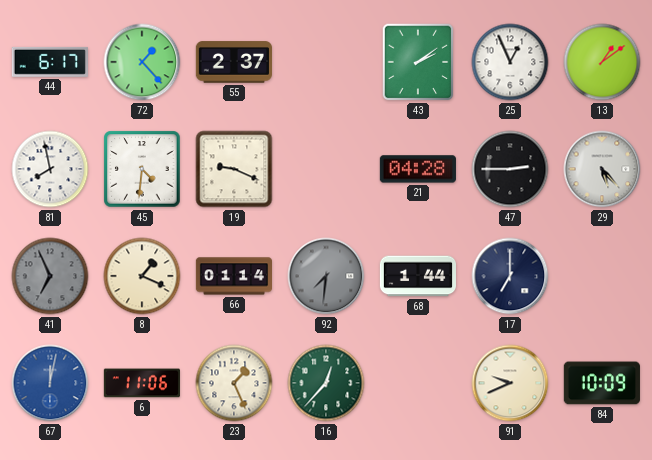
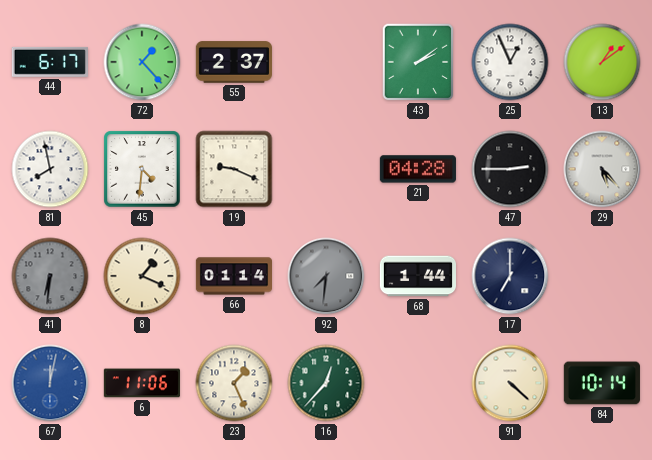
41: 6:56 -> 6:31 (50, 276)
91: 9:41 -> 4:22 (510, 383)
84: 10:09 -> 10:14 (602, 383)
